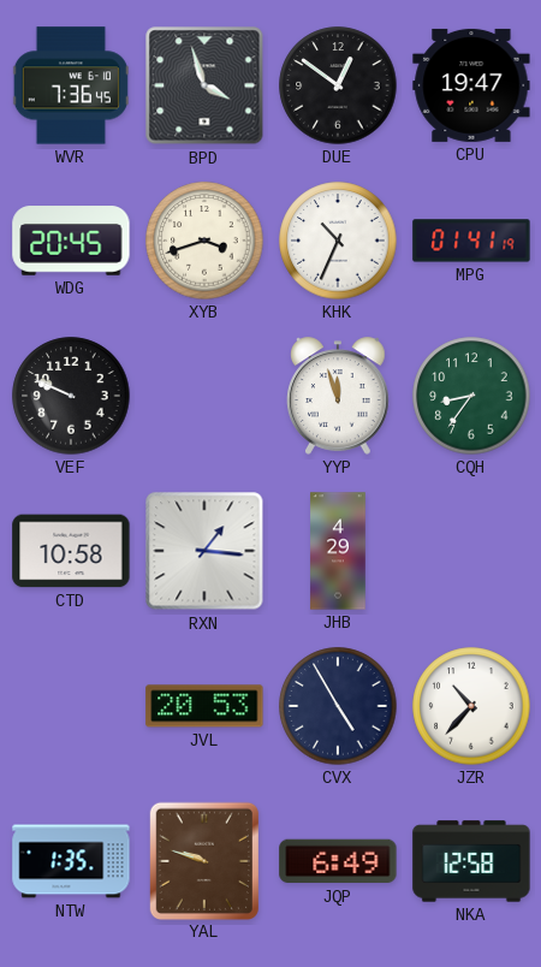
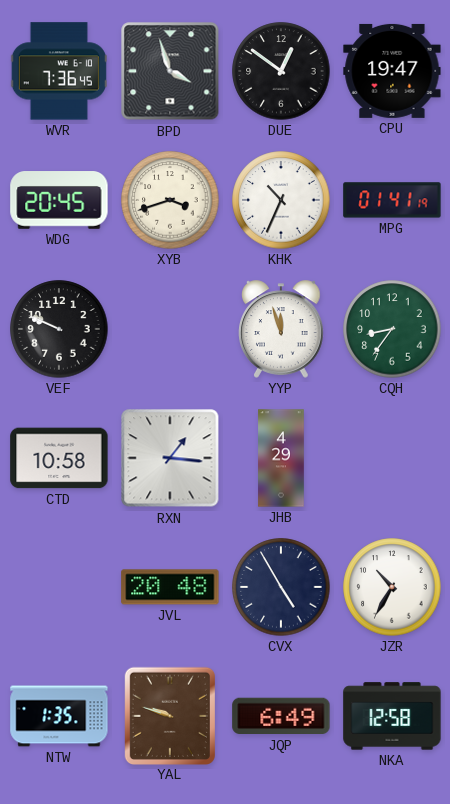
JVL: 20:53 -> 20:48 (170, 587)
JZR: 10:37 -> 10:35 (392, 587)
